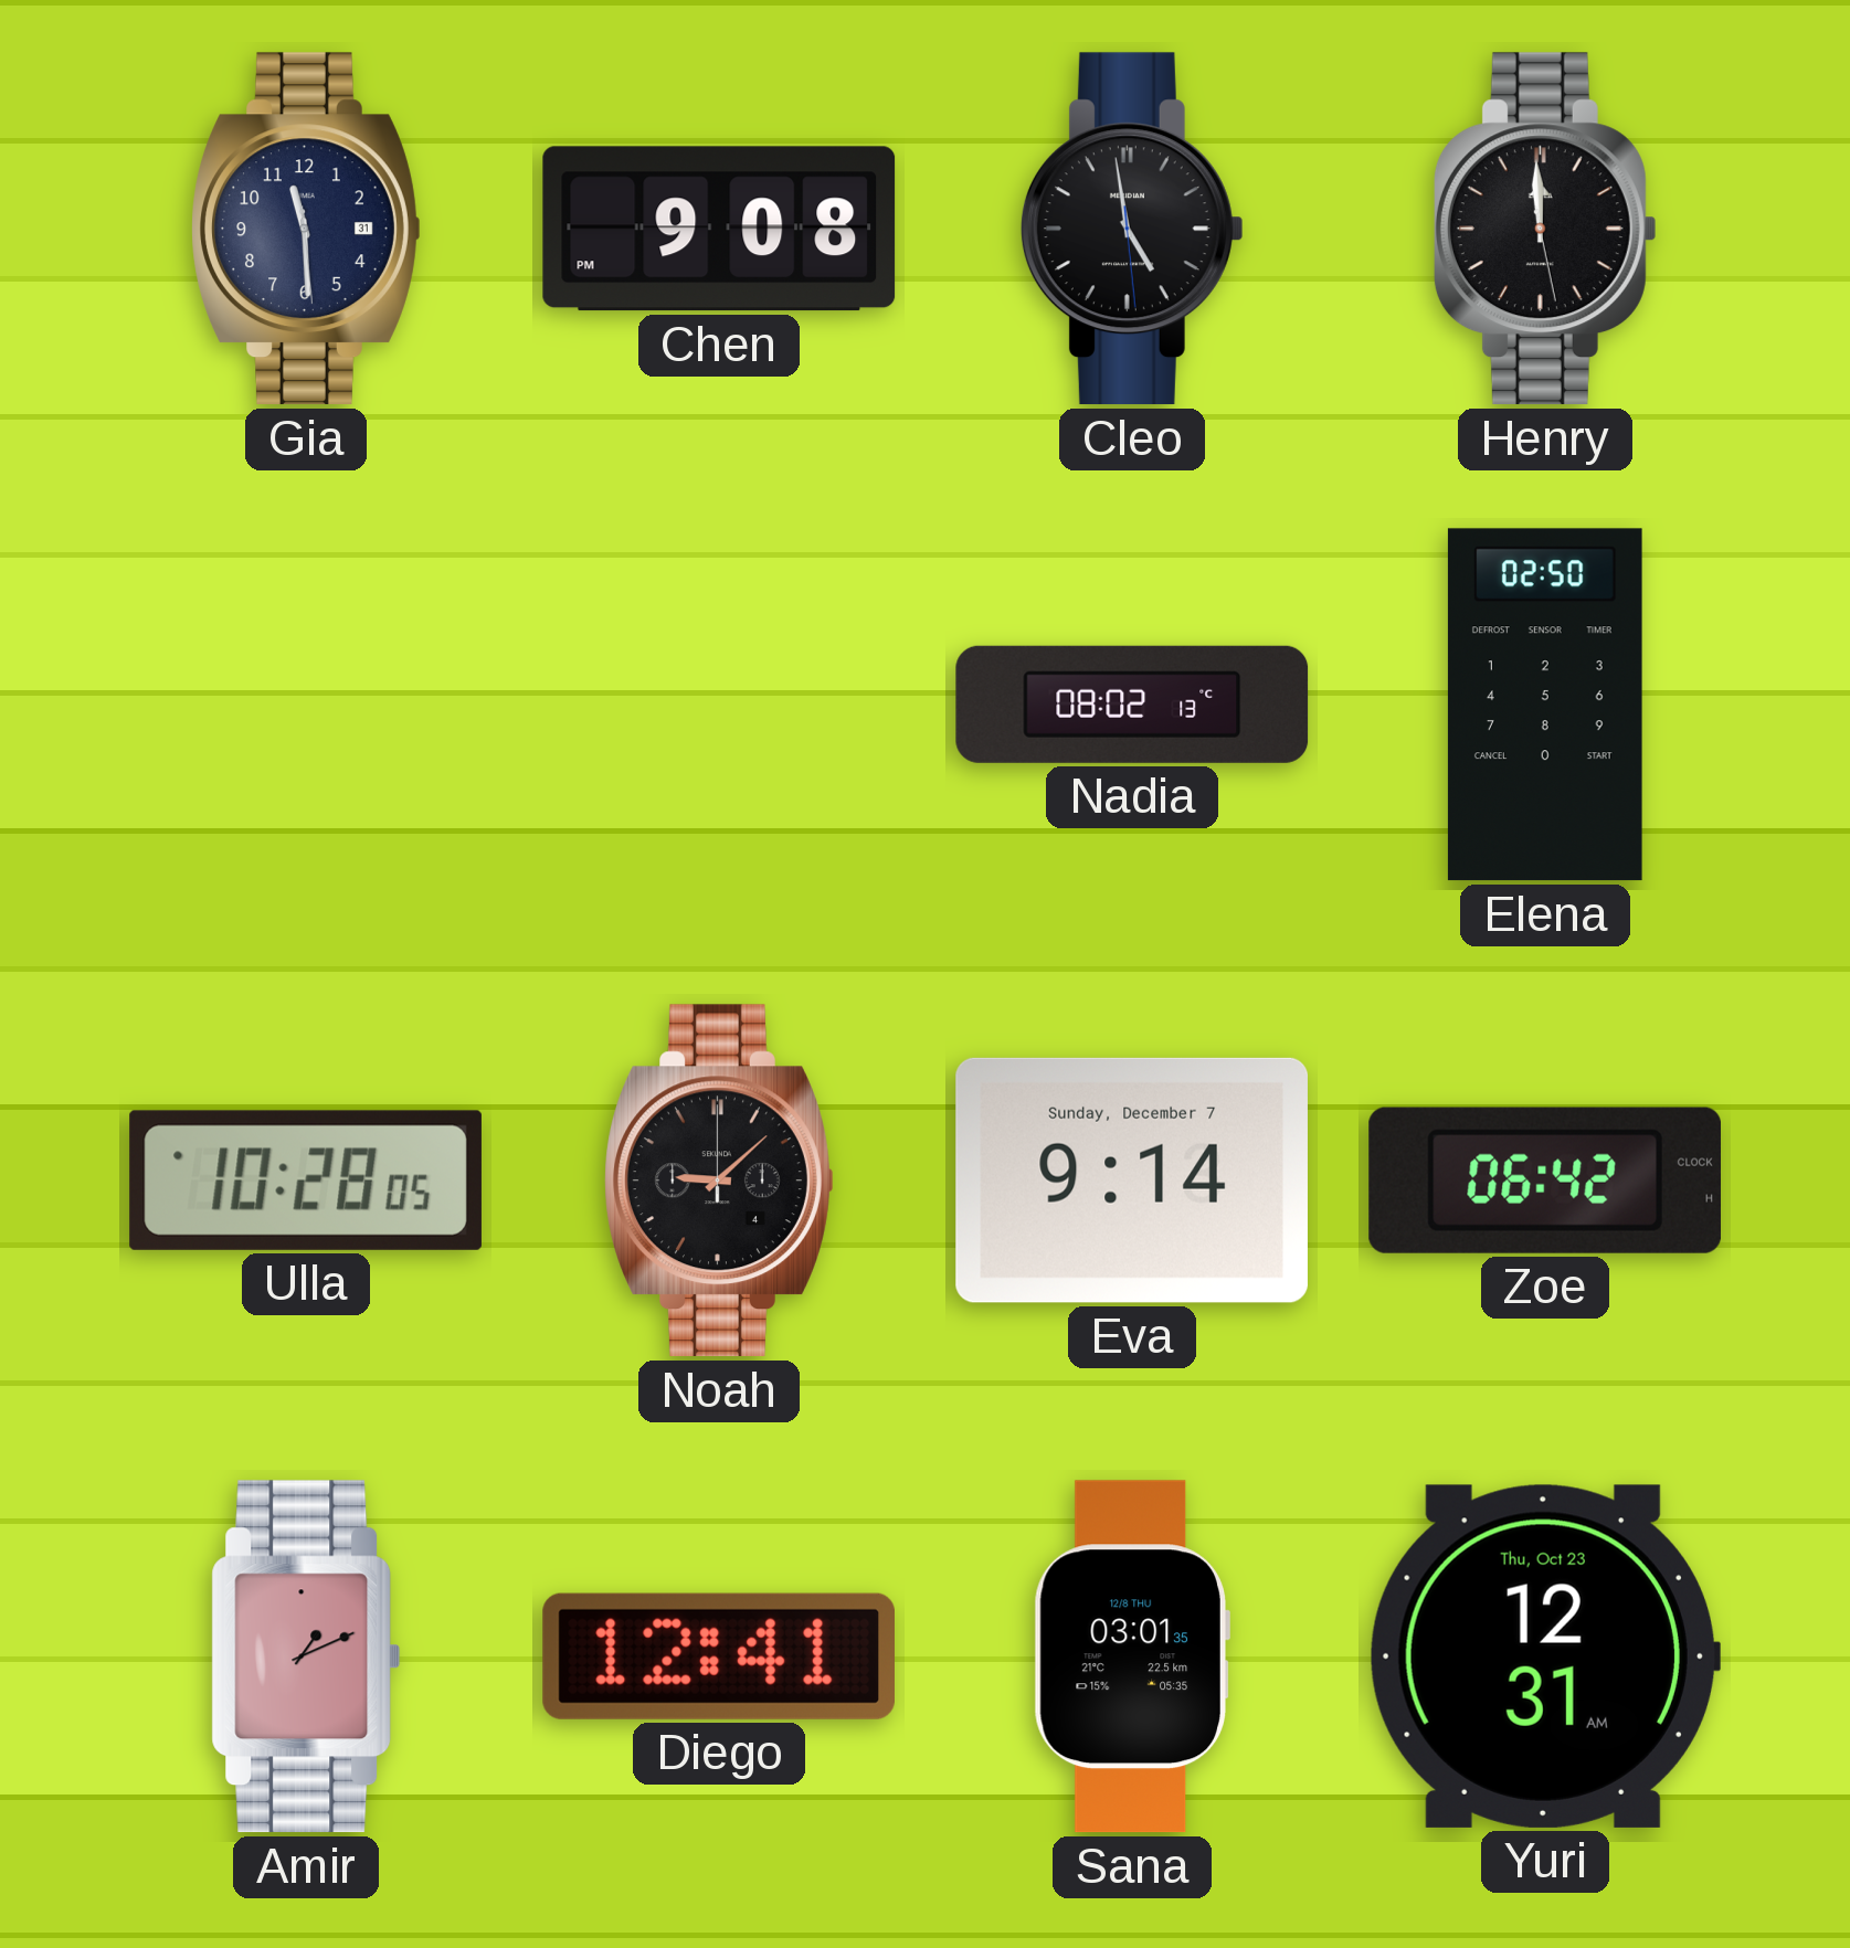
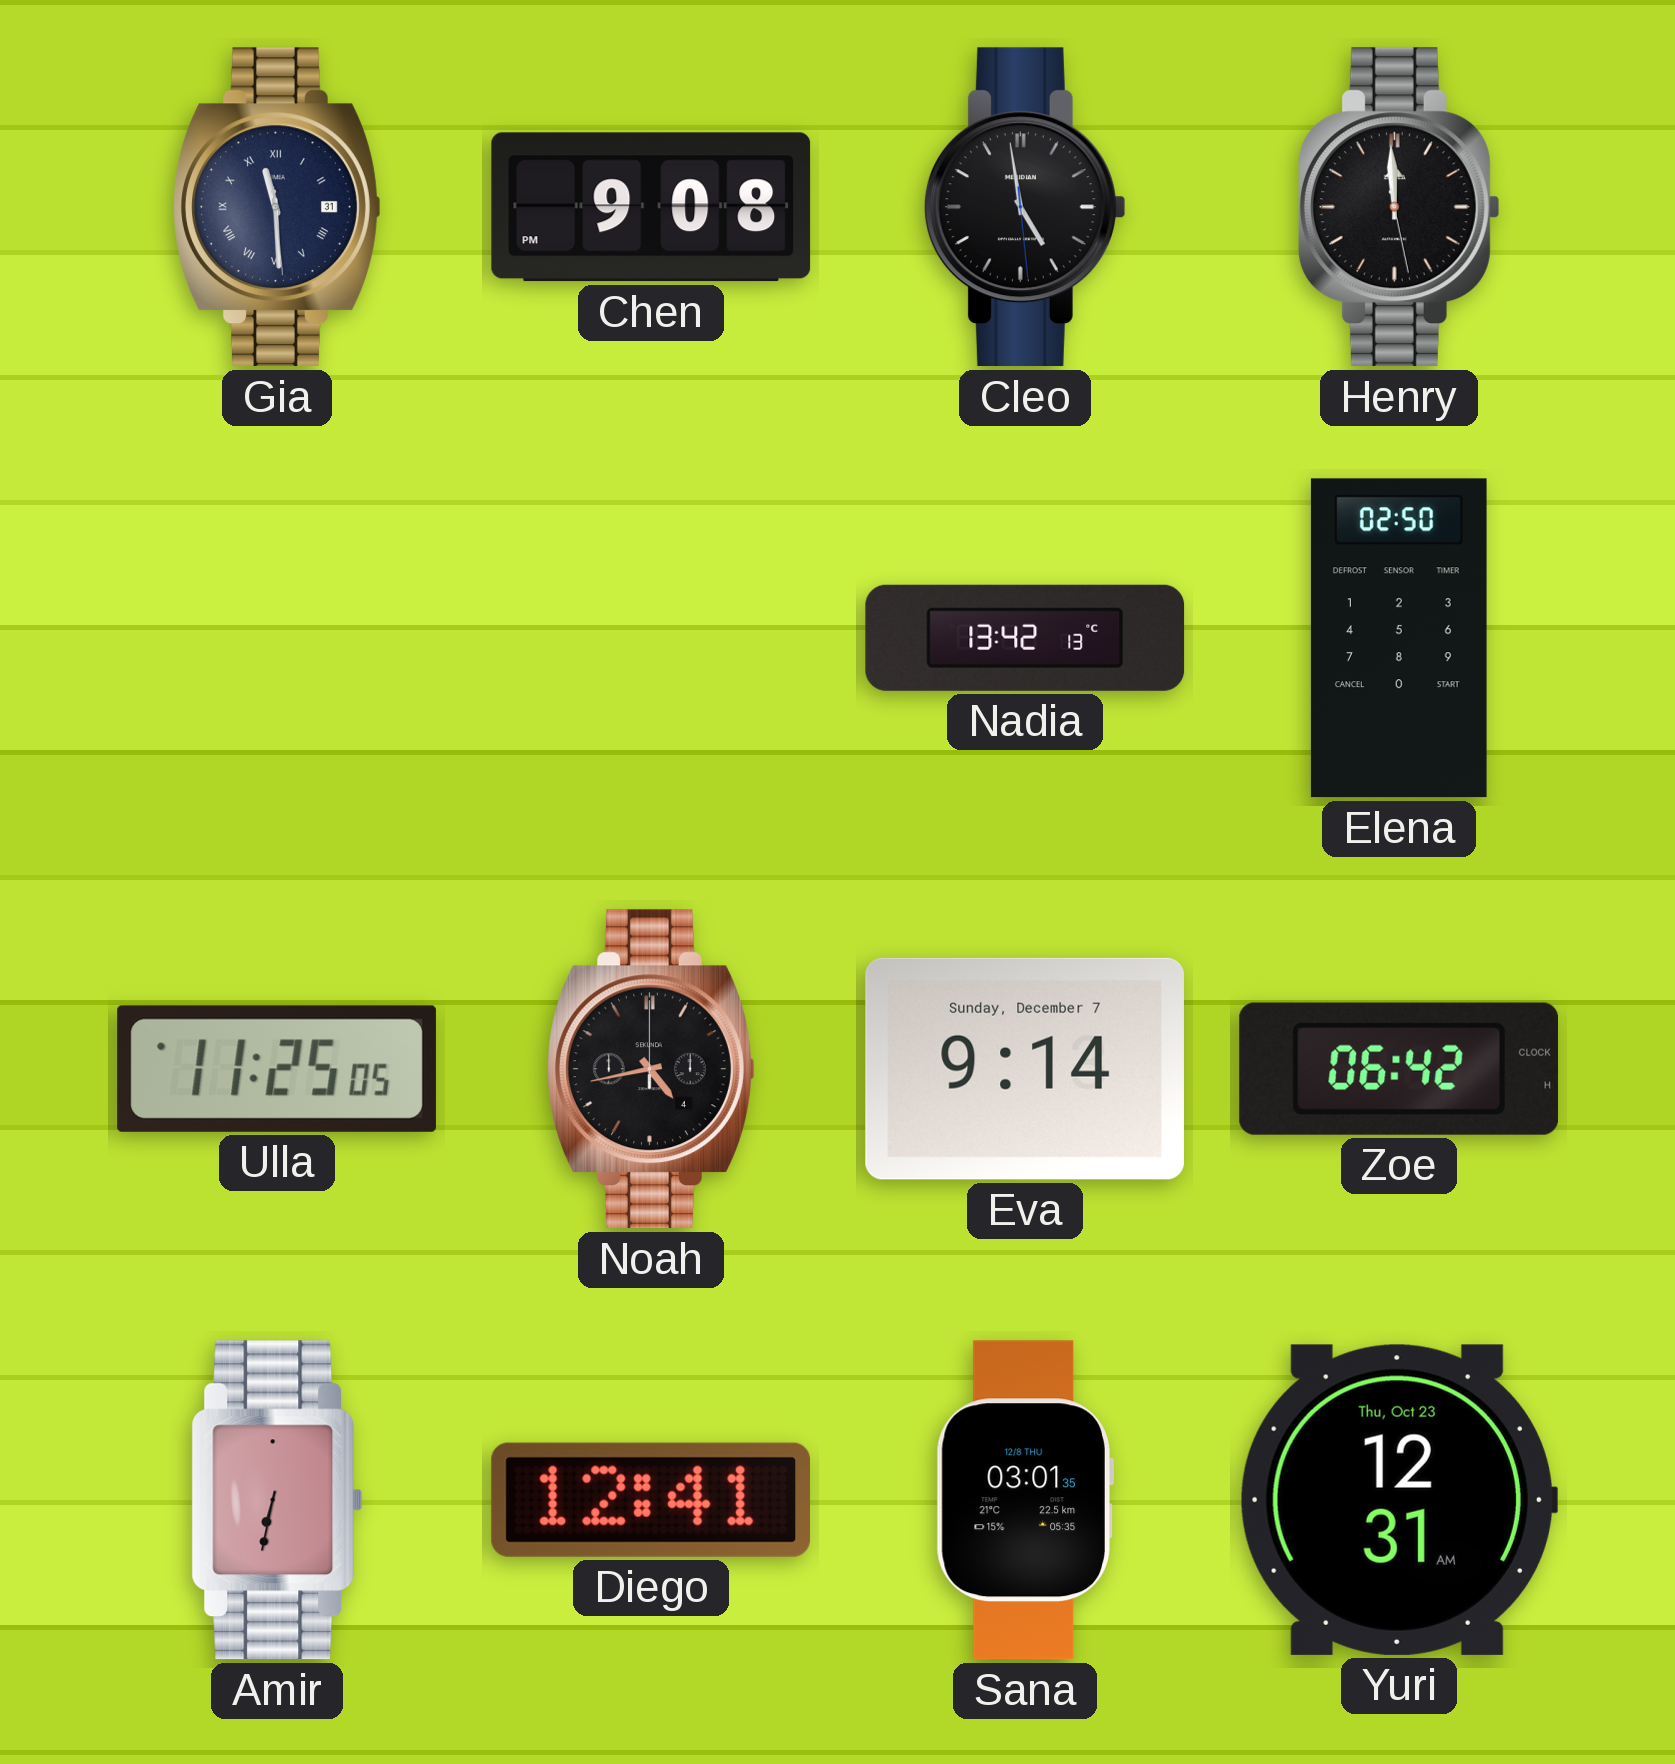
Gia numerals: Arabic -> Roman (277, 207)
Nadia: 08:02 -> 13:42 (1025, 638)
Ulla: 10:28 -> 11:25 (277, 1069)
Noah: 9:08 -> 4:43 (651, 1069)
Amir: 1:11 -> 6:32 (277, 1500)
